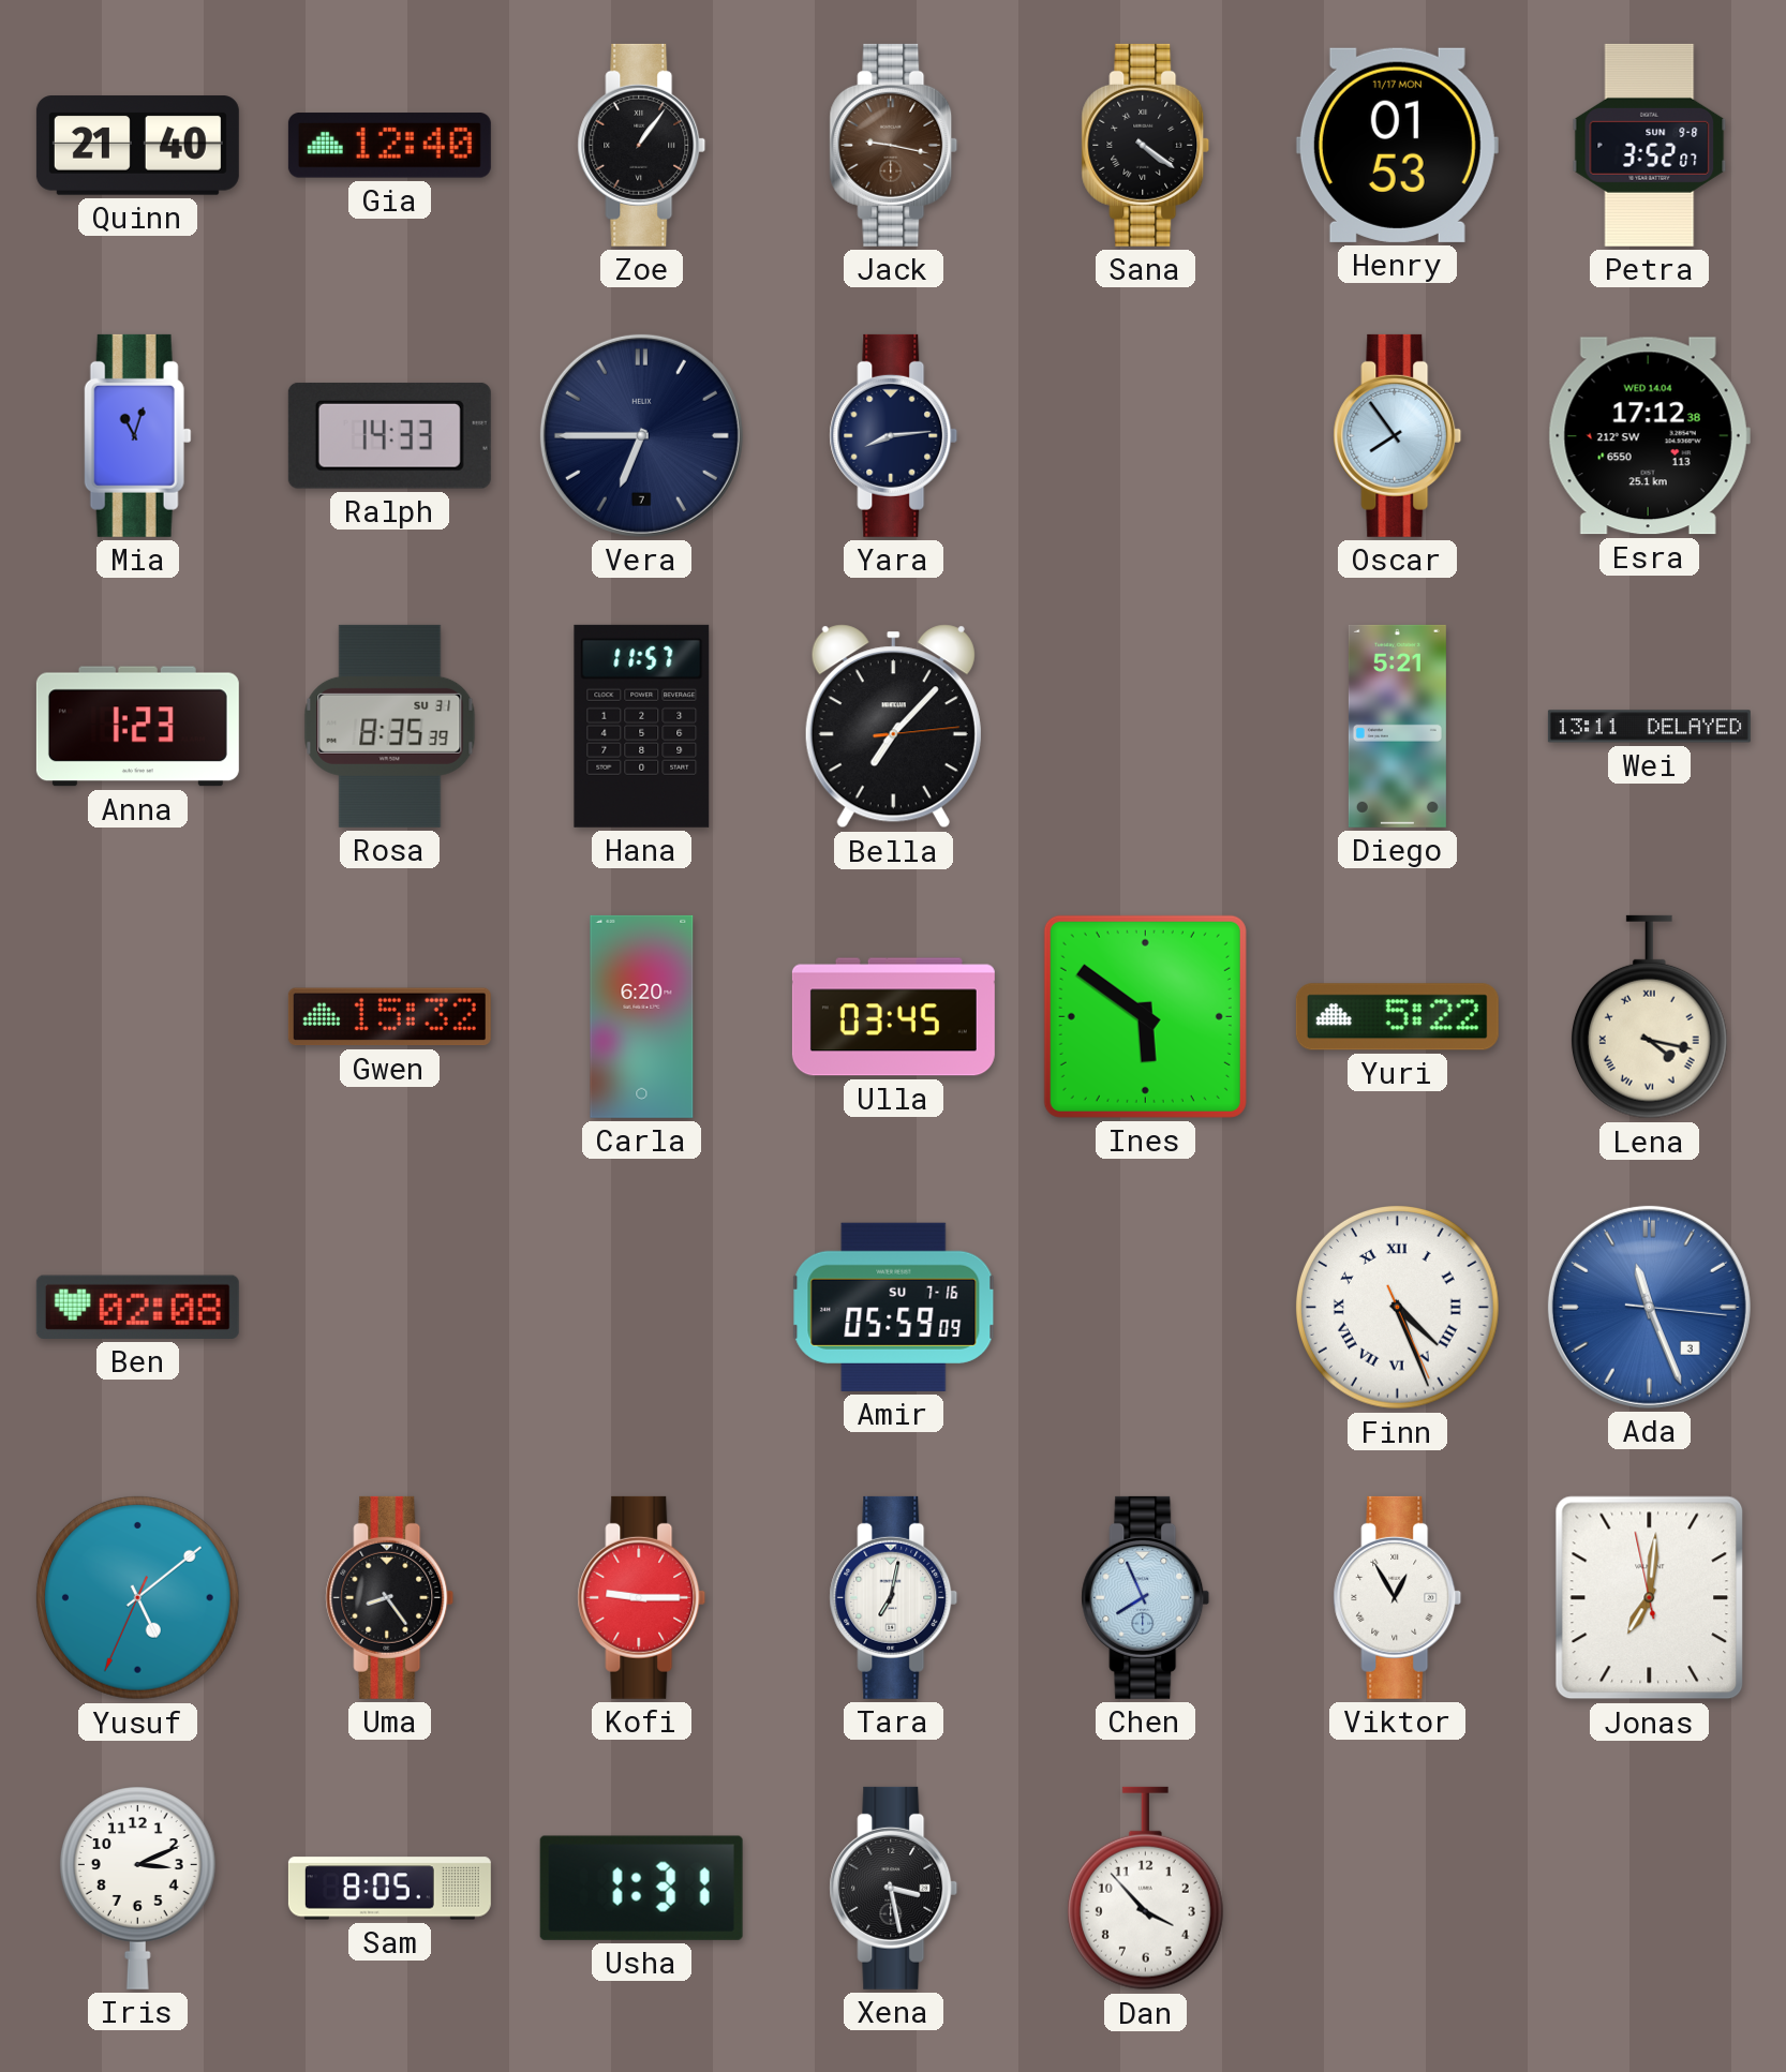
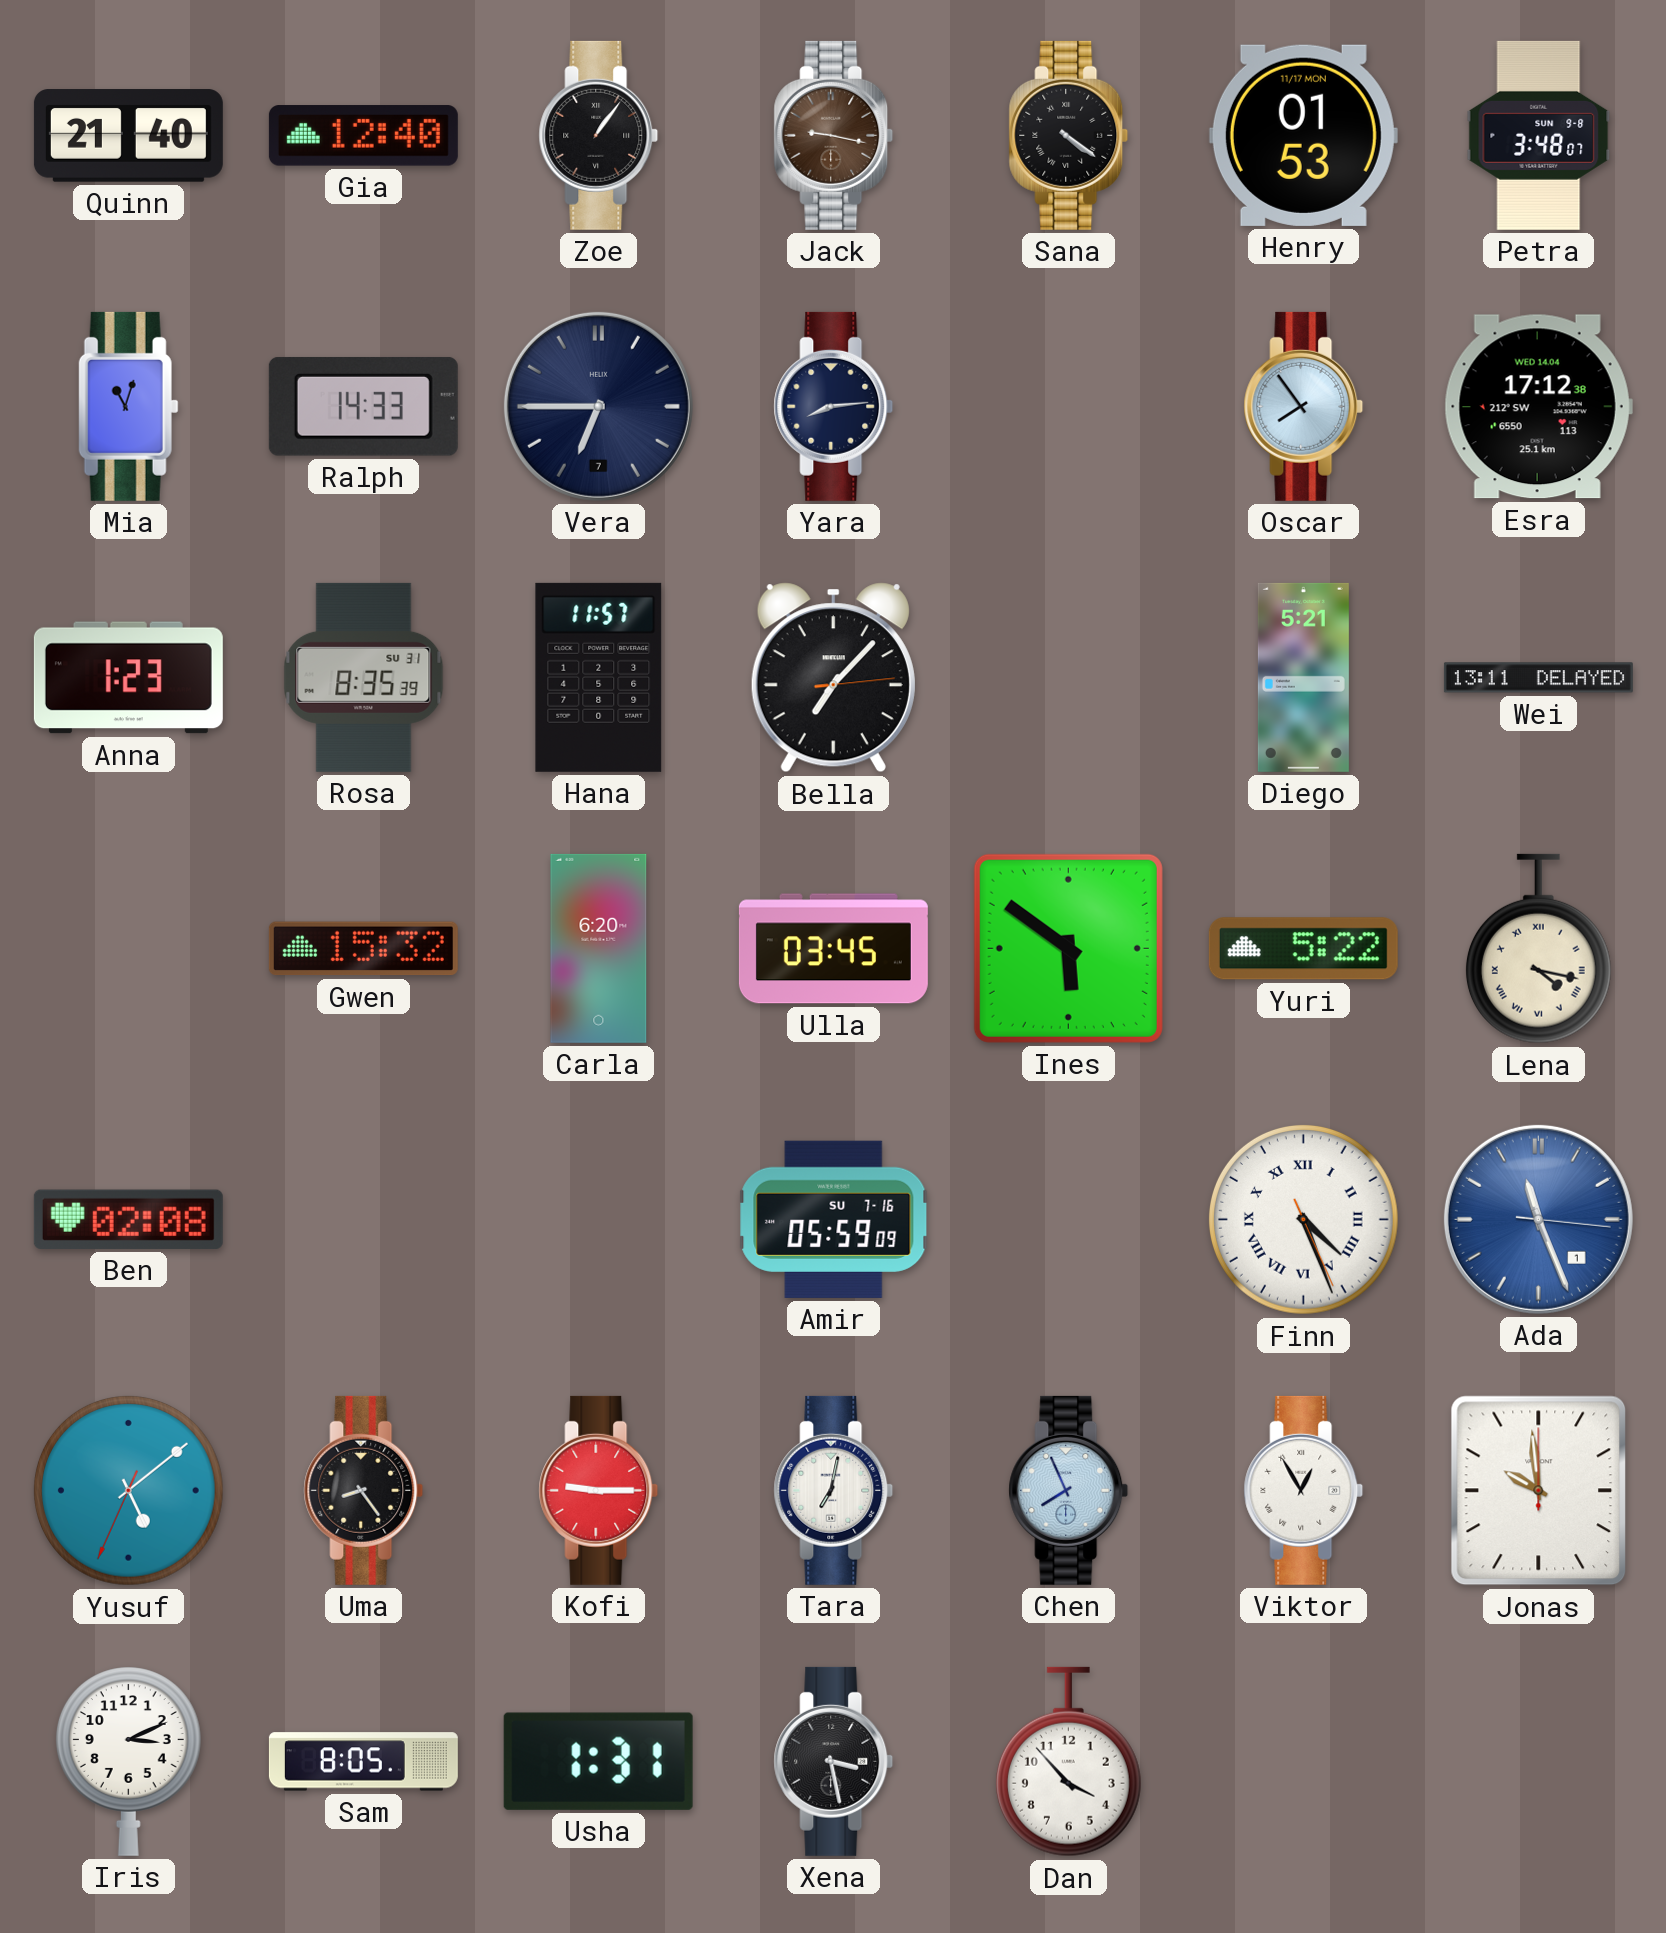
Petra: 3:52 -> 3:48 (1539, 135)
Ada date: 3 -> 1 (1538, 1219)
Jonas: 7:00 -> 9:59 (1539, 1491)
